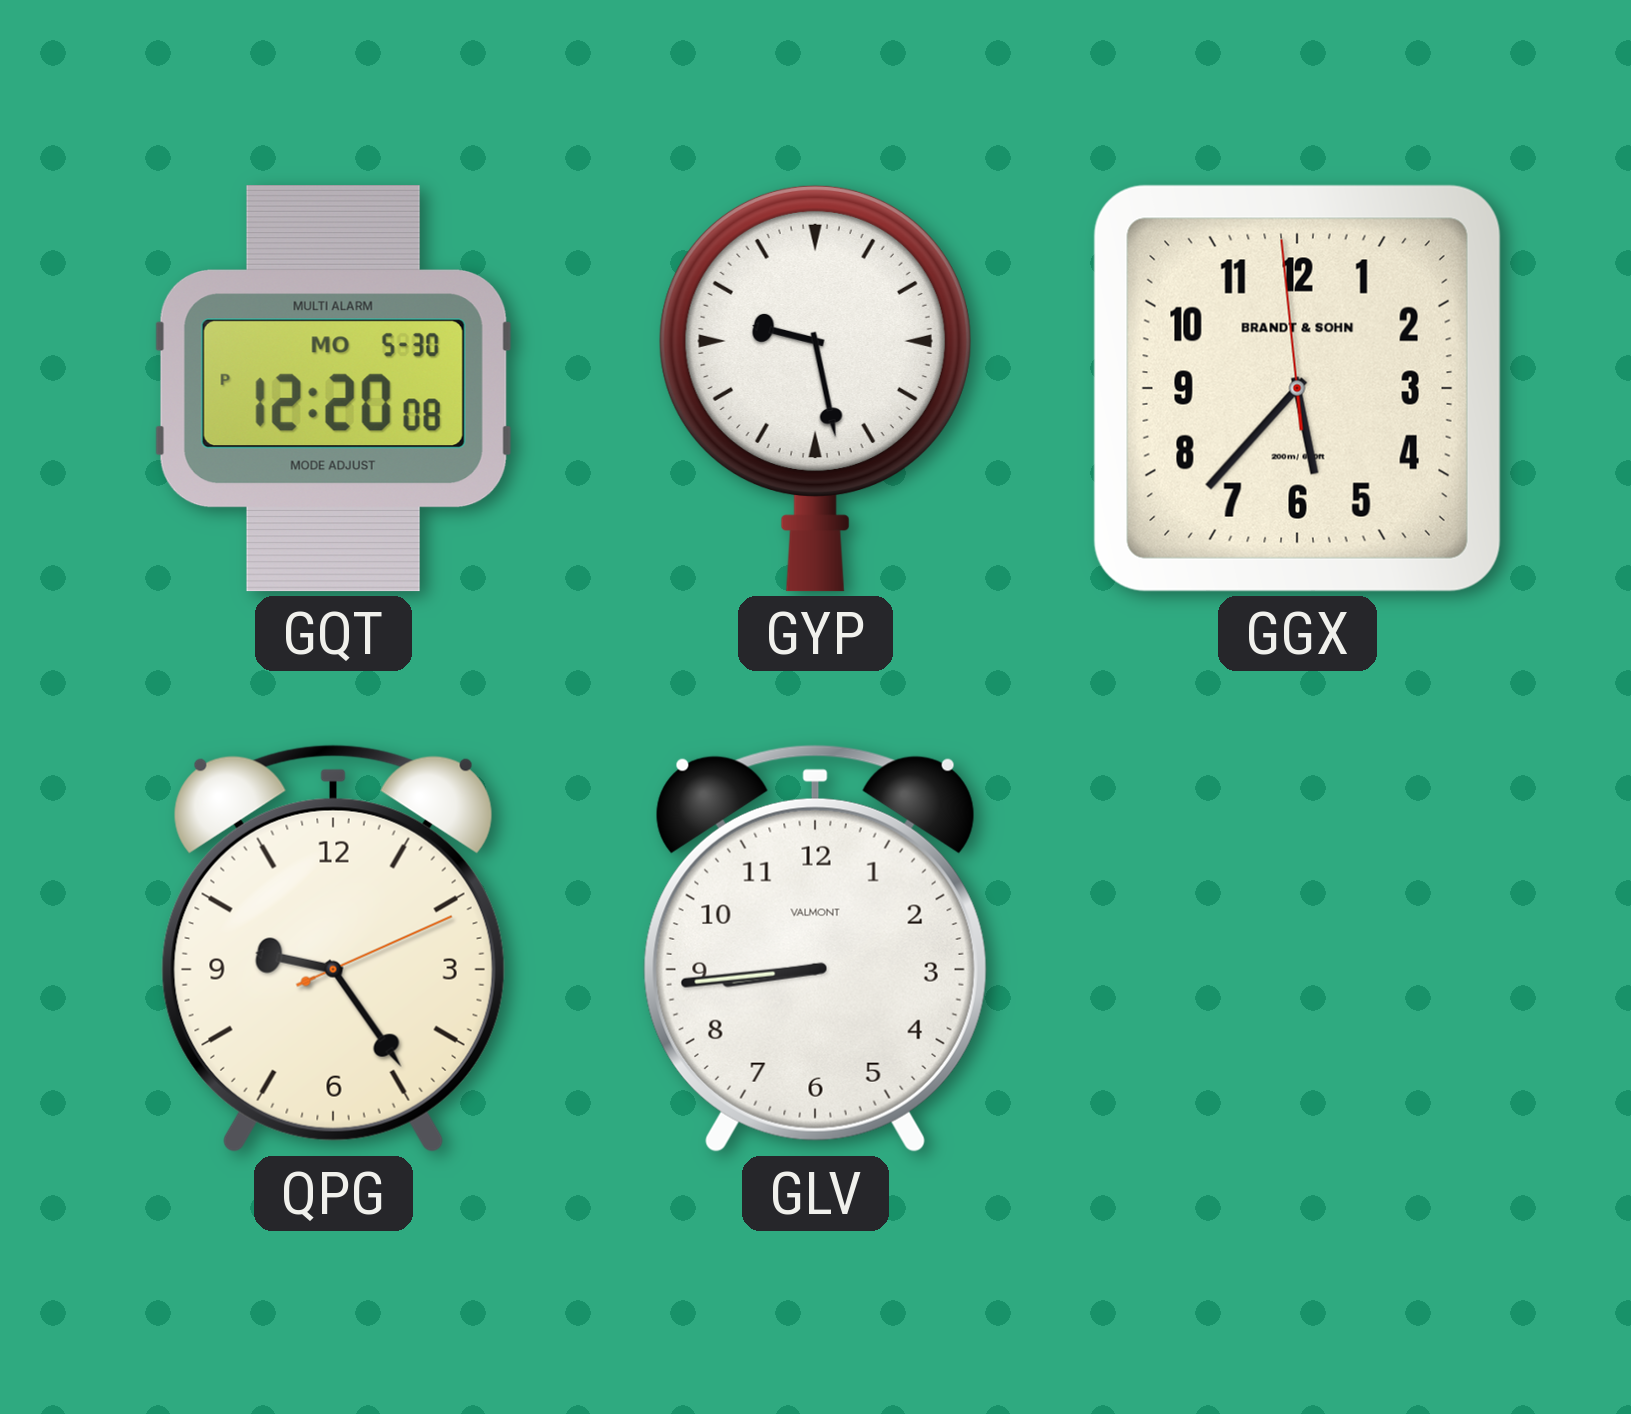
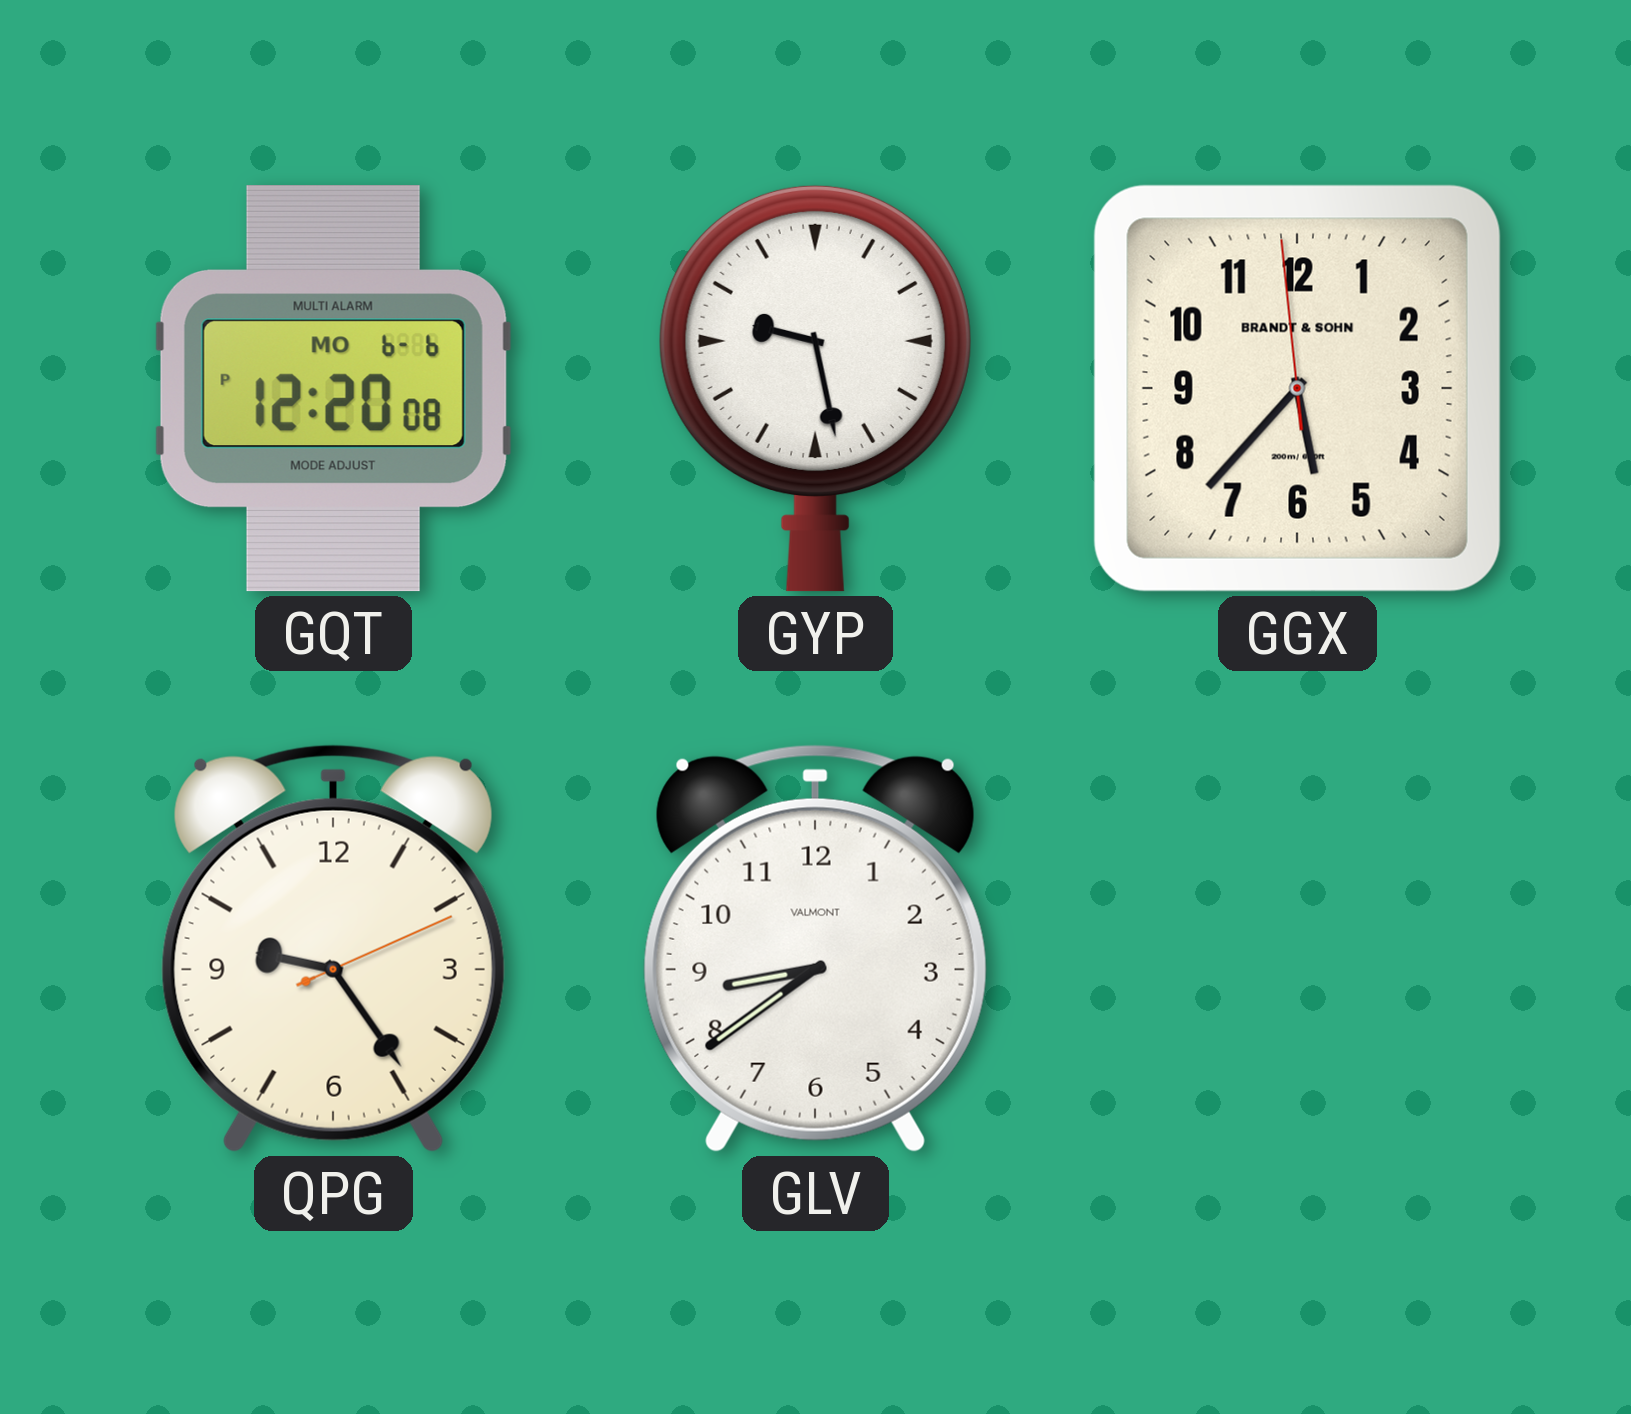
GQT date: MO 5-30 -> MO 6-6 (333, 389)
GLV: 8:44 -> 8:39 (815, 948)
